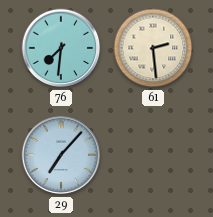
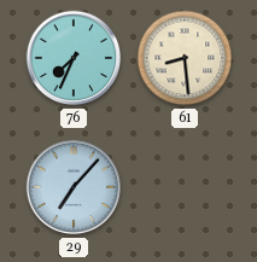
76: 7:31 -> 7:34 (74, 58)
61: 2:29 -> 8:29 (185, 58)
